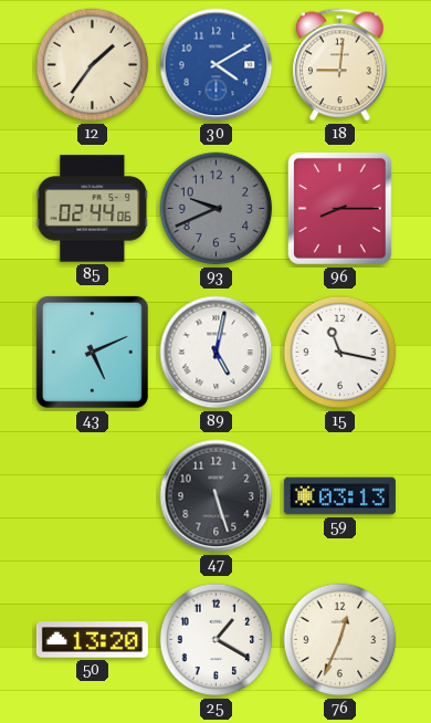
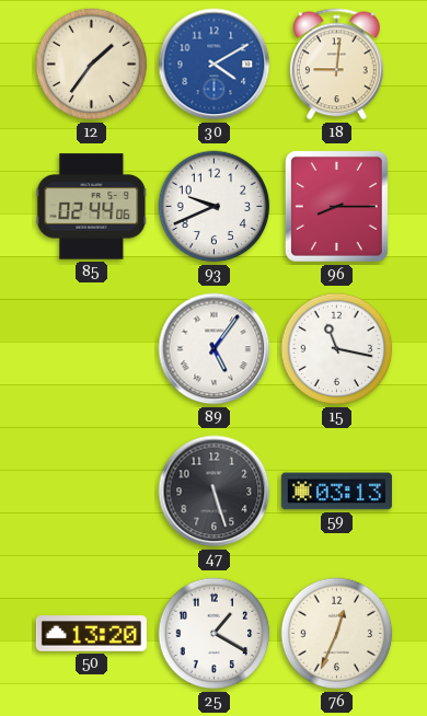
93 dial: grey -> white (215, 207)
43: 5:11 -> none (92, 352)
89: 5:02 -> 5:06 (215, 349)
